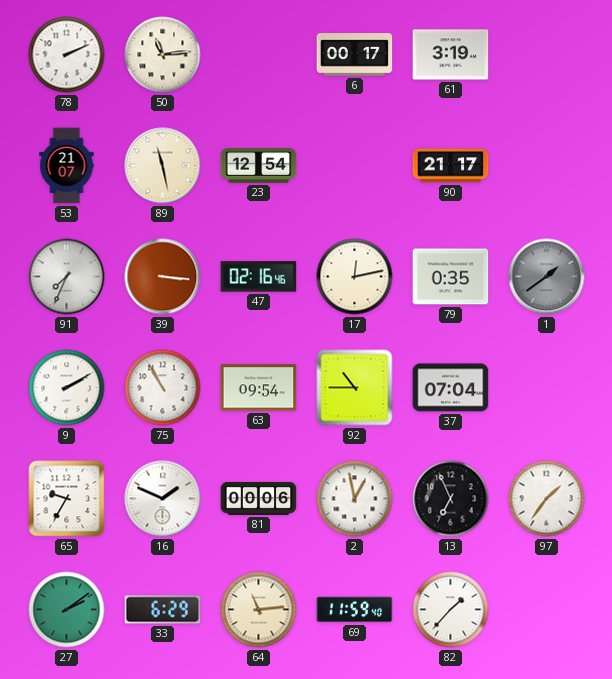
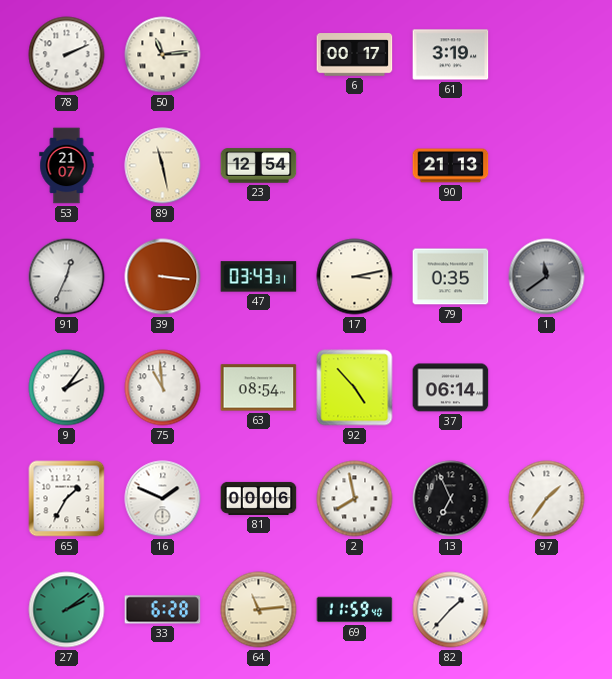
90: 21:17 -> 21:13 (451, 166)
91: 7:34 -> 12:34 (67, 277)
47: 02:16 -> 03:43 (259, 277)
17: 12:13 -> 3:13 (355, 277)
1: 1:39 -> 11:39 (547, 277)
9: 2:10 -> 2:06 (67, 388)
75: 10:55 -> 10:59 (163, 388)
63: 09:54 -> 08:54 (259, 388)
92: 10:45 -> 4:53 (355, 388)
37: 07:04 -> 06:14 (451, 388)
65: 9:35 -> 1:35 (67, 499)
2: 12:58 -> 7:58 (355, 499)
33: 6:29 -> 6:28 (163, 610)
